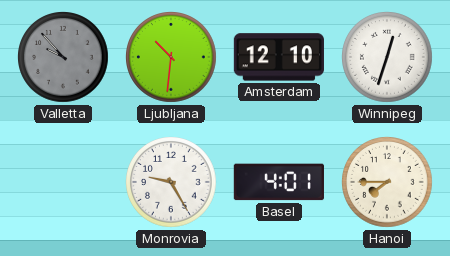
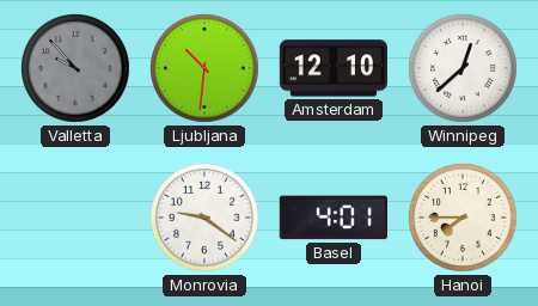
Winnipeg: 12:33 -> 12:38 (464, 69)
Monrovia: 9:25 -> 9:21 (206, 219)
